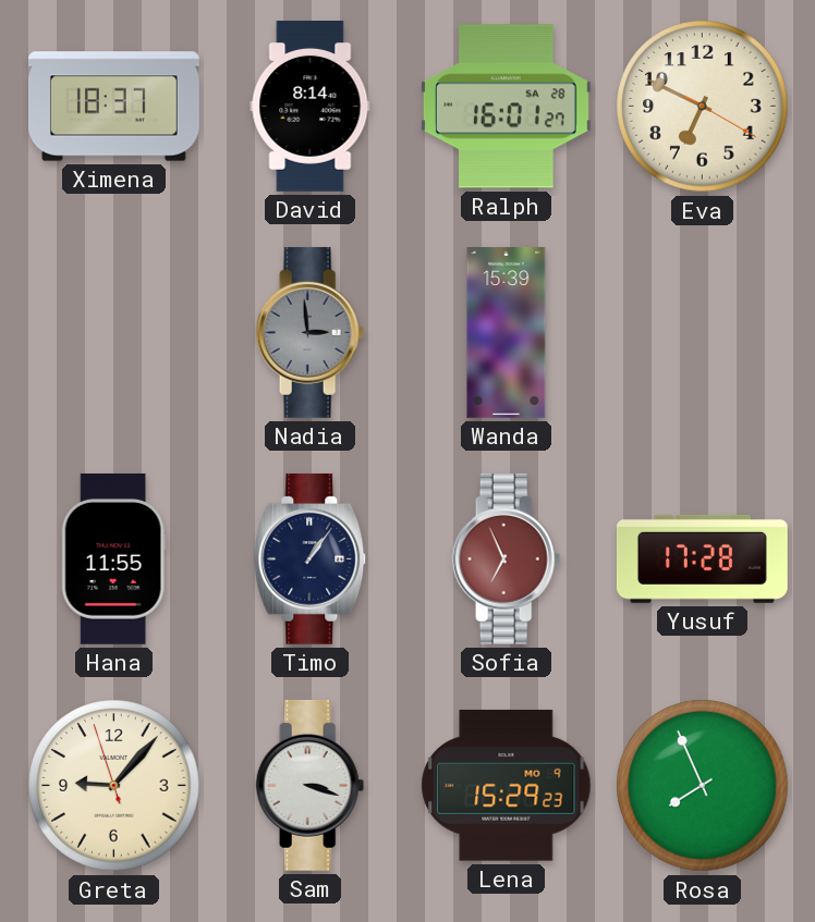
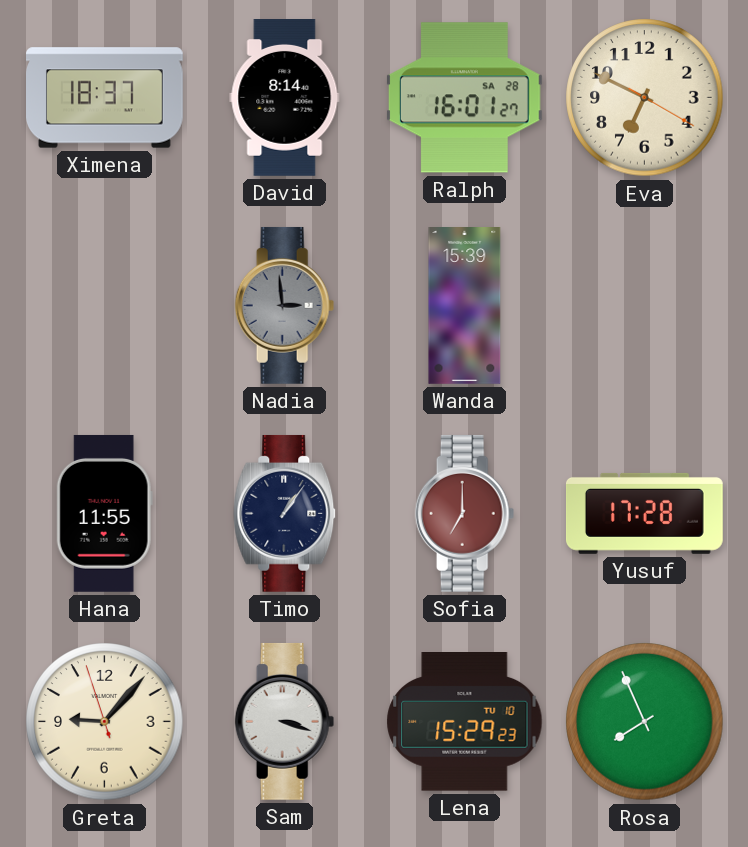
Sofia: 6:56 -> 7:00 (465, 513)
Lena date: MO 9 -> TU 10 (465, 722)
